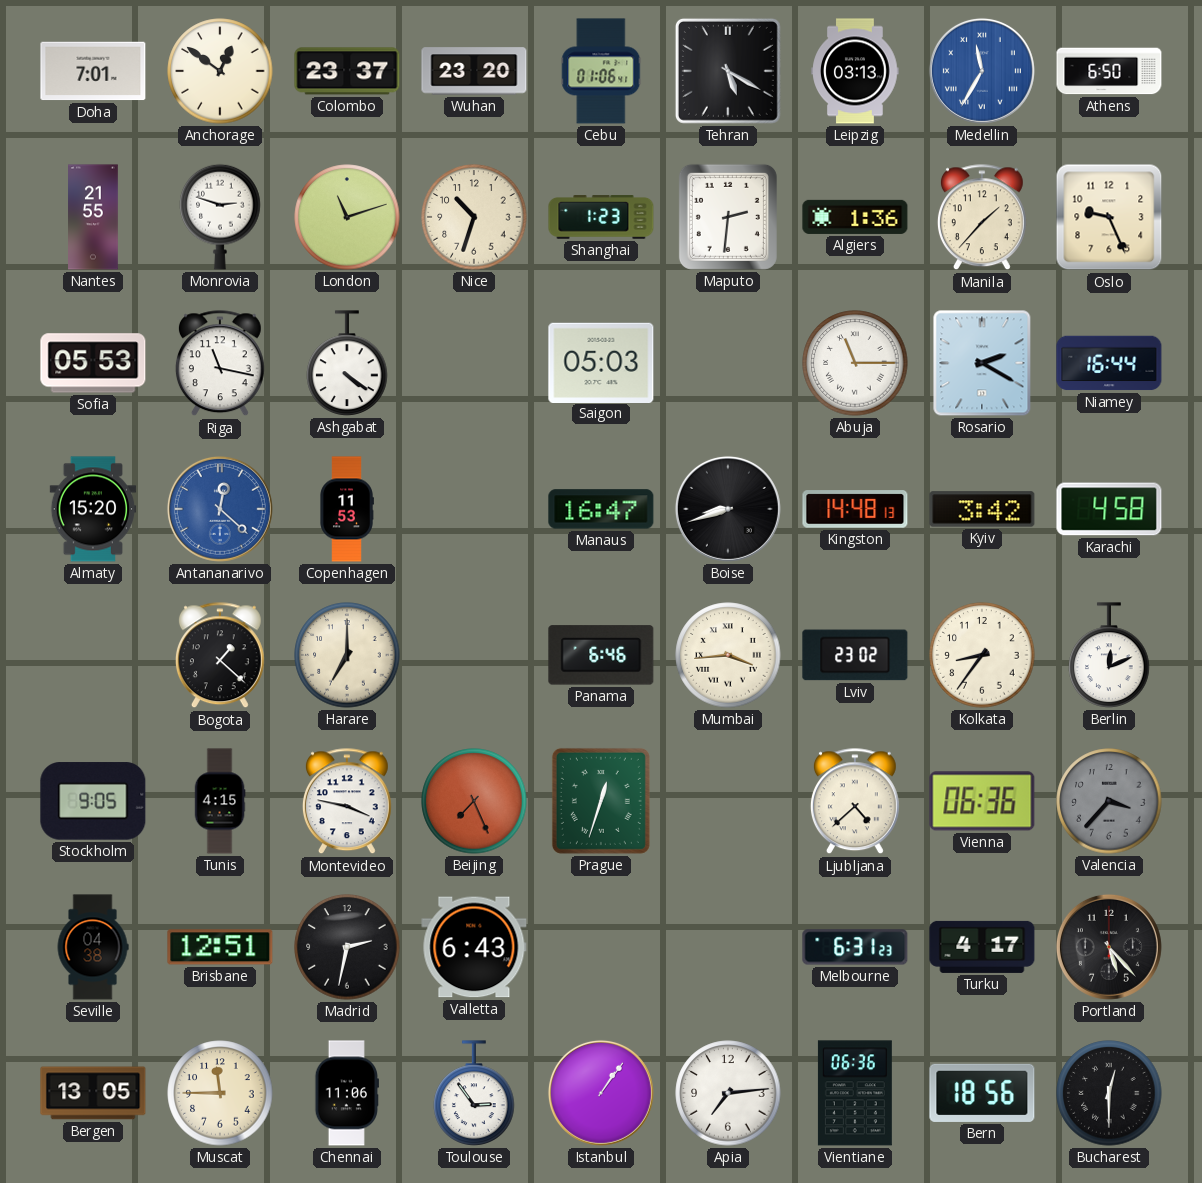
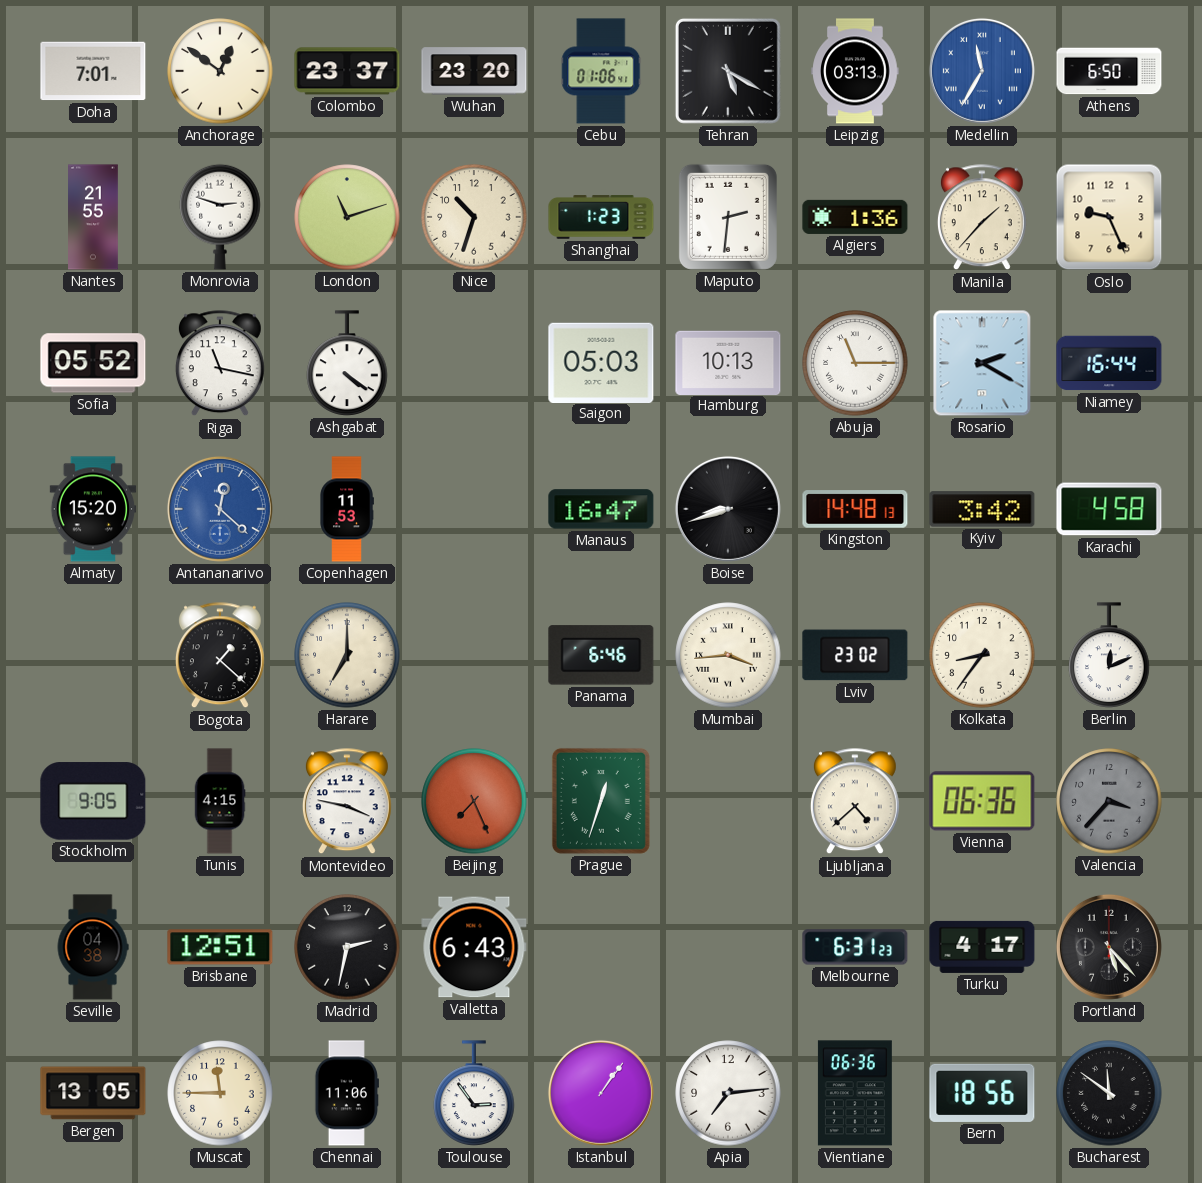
Sofia: 05:53 -> 05:52 (93, 363)
Hamburg: none -> 10:13 (728, 362)
Bucharest: 12:30 -> 11:51 (1109, 1093)
